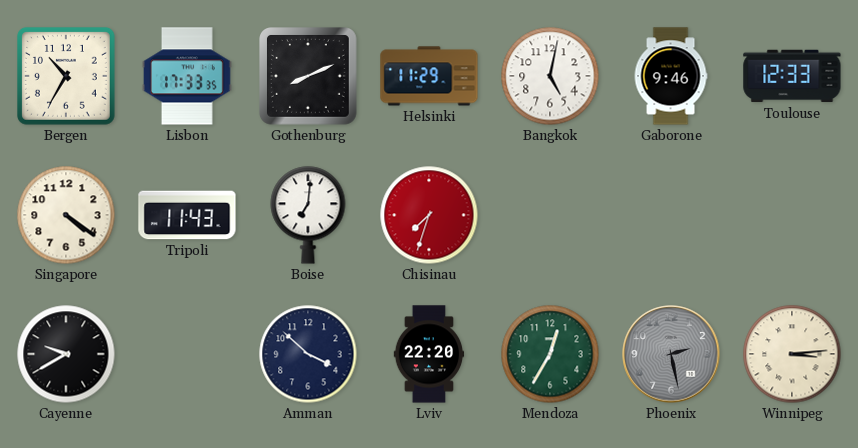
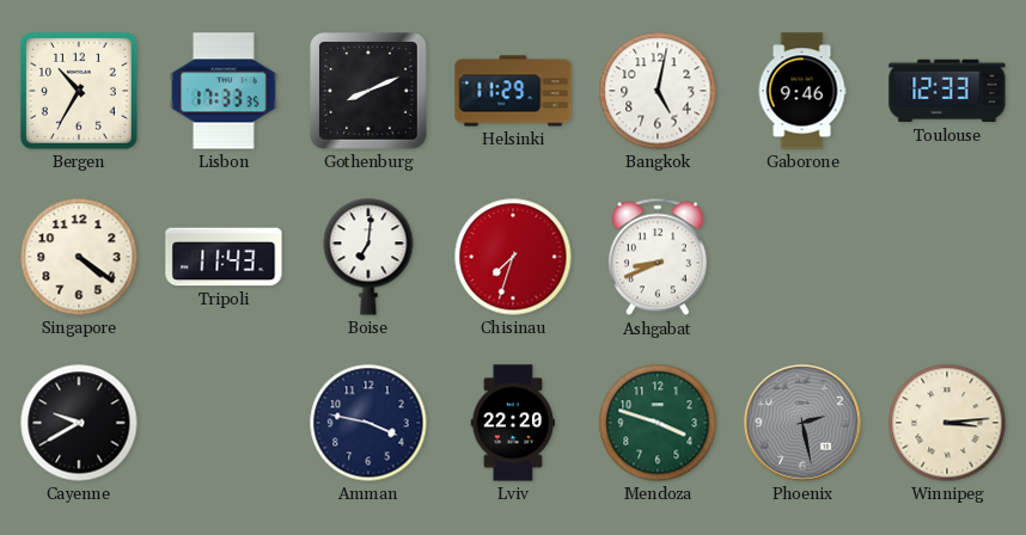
Ashgabat: none -> 8:41 (658, 257)
Amman: 3:52 -> 3:47 (368, 423)
Mendoza: 12:35 -> 3:48 (658, 423)
